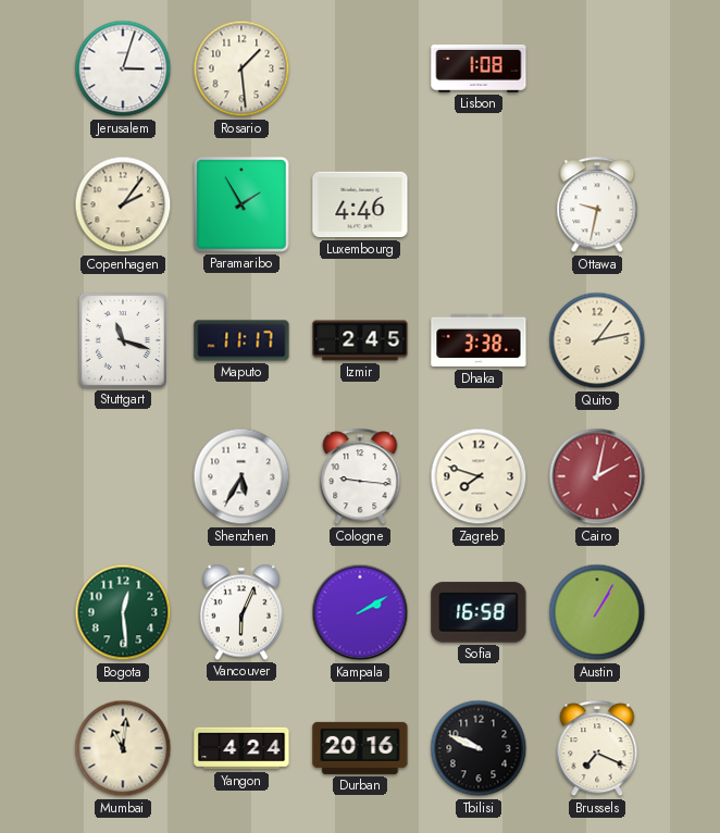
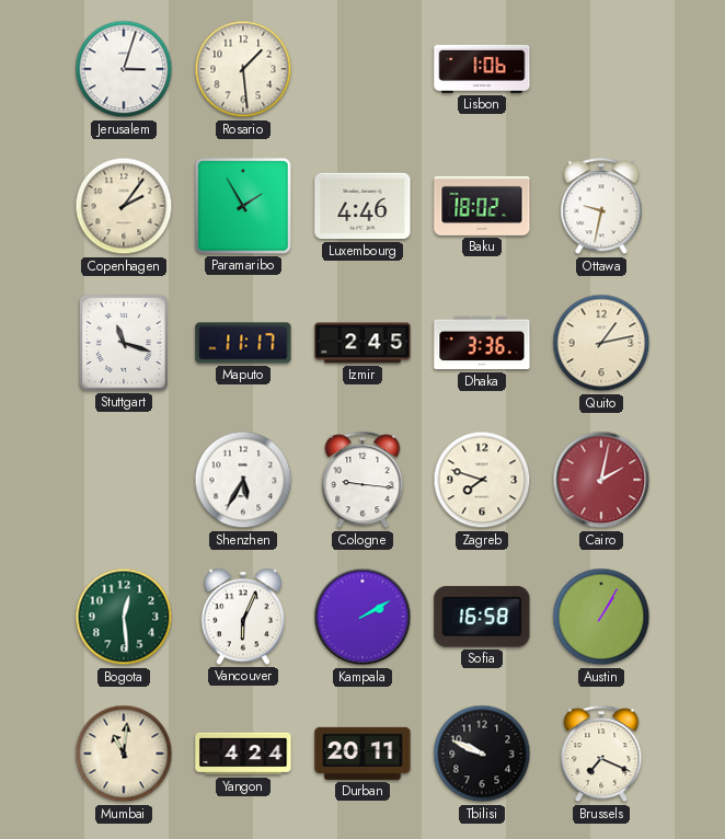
Lisbon: 1:08 -> 1:06 (482, 69)
Baku: none -> 18:02 (482, 206)
Dhaka: 3:38 -> 3:36 (482, 343)
Durban: 20:16 -> 20:11 (362, 754)
